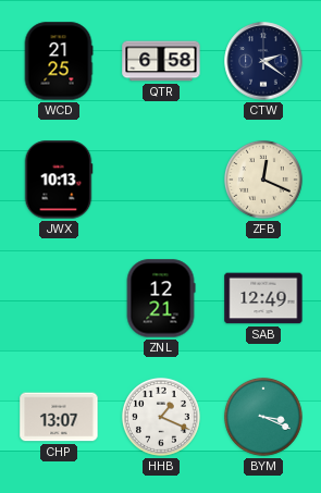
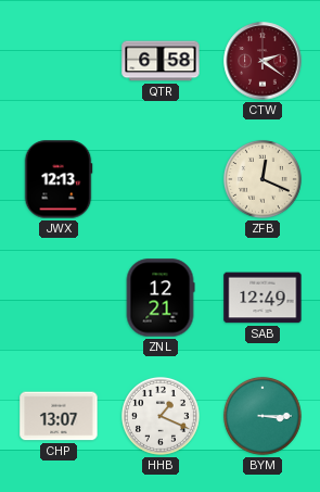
WCD: 21:25 -> none (59, 61)
CTW dial: navy -> burgundy (263, 61)
JWX: 10:13 -> 12:13 (59, 179)
BYM: 3:19 -> 3:15 (263, 416)
